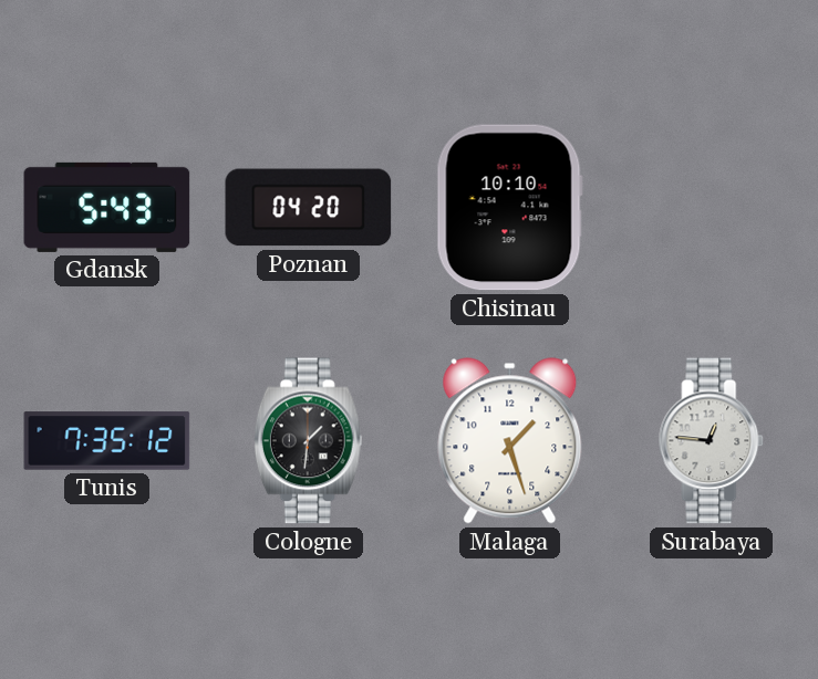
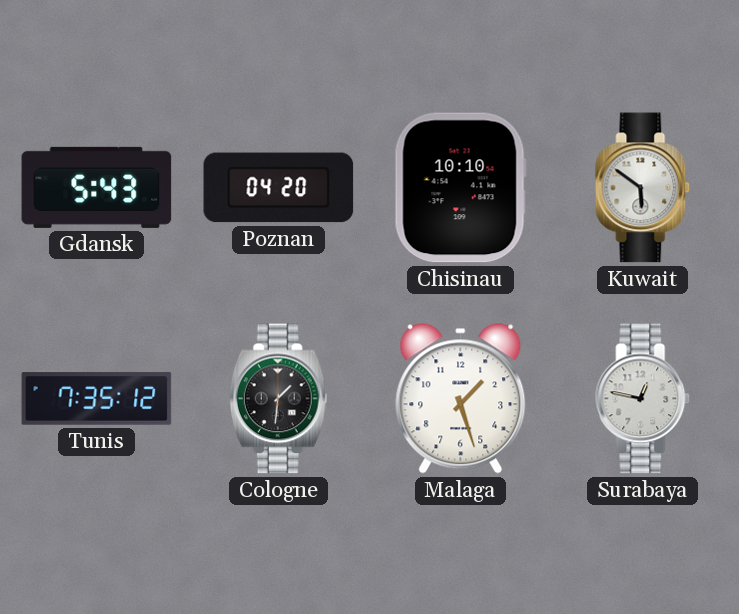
Kuwait: none -> 5:51 (643, 188)
Surabaya: 12:46 -> 12:47 (643, 399)
